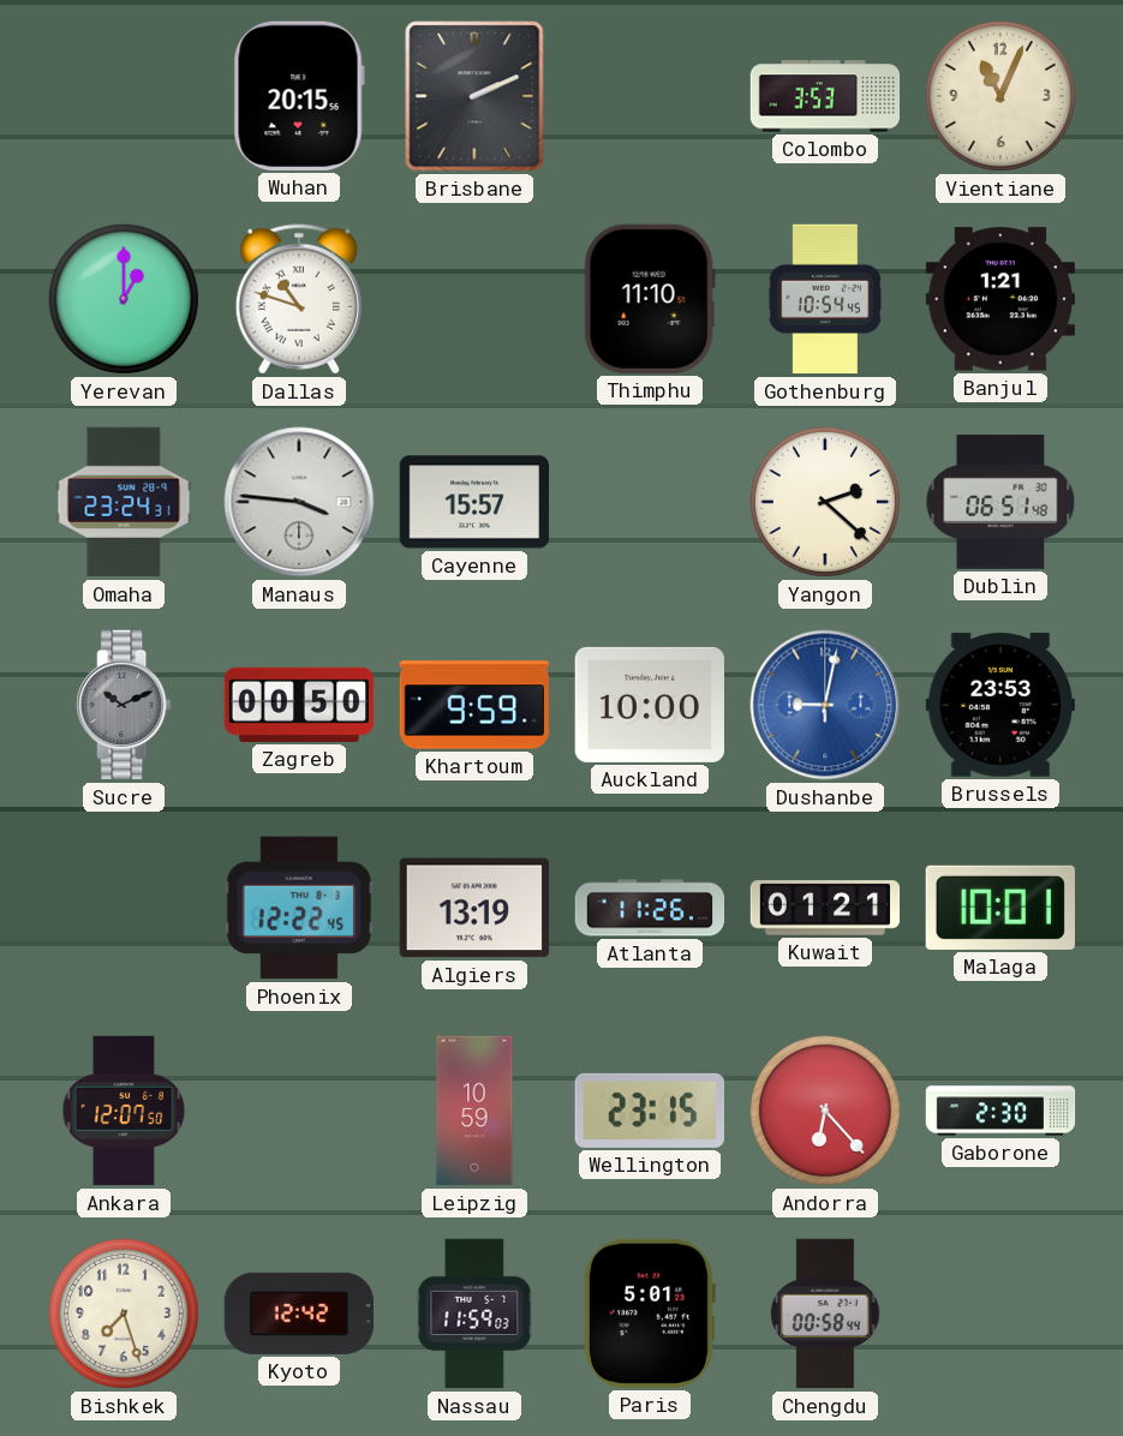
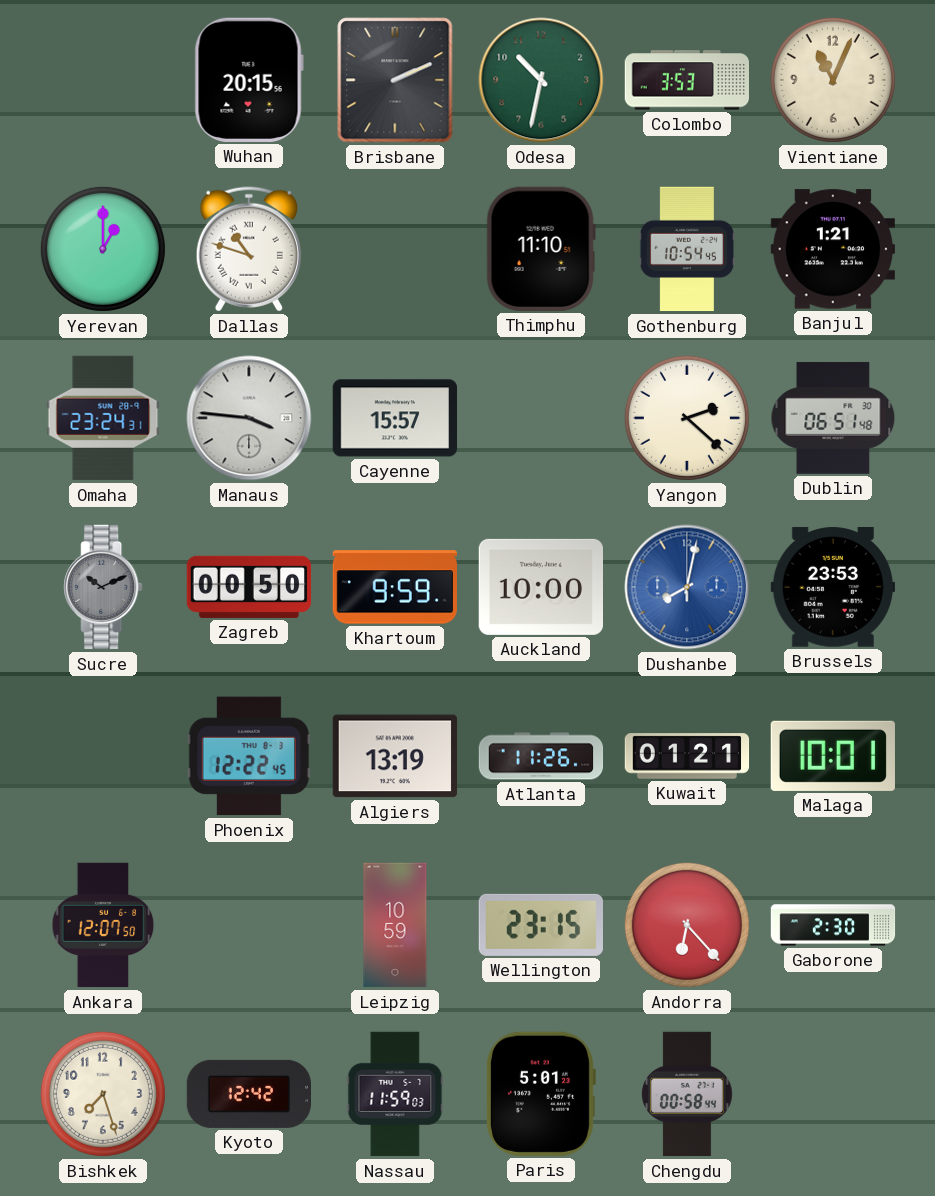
Odesa: none -> 10:32 (541, 80)
Dushanbe: 9:02 -> 8:02 (687, 587)
